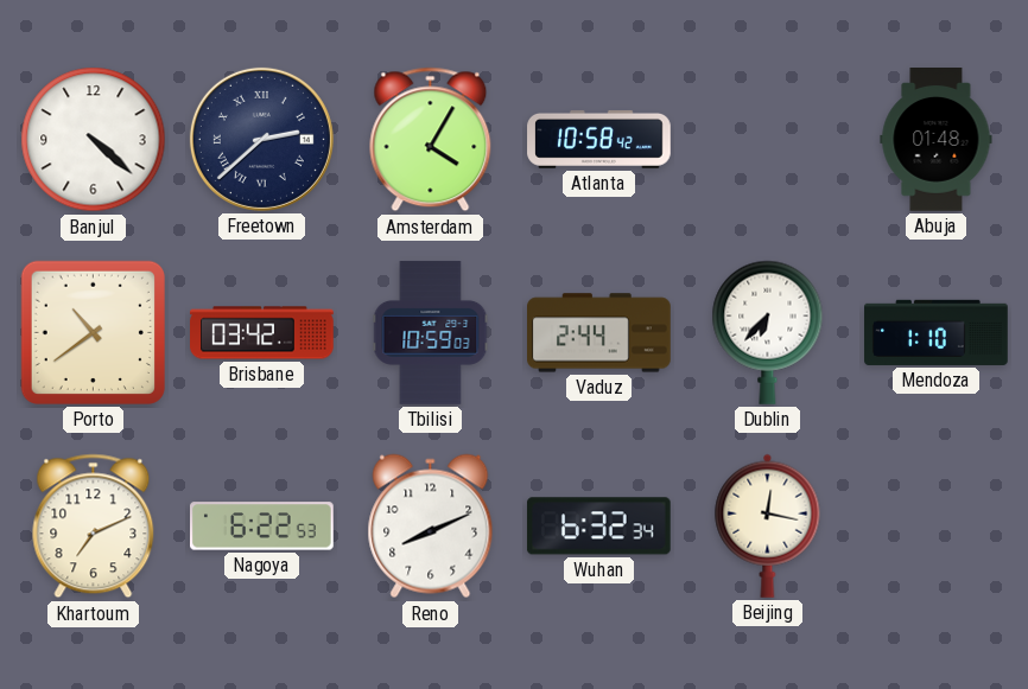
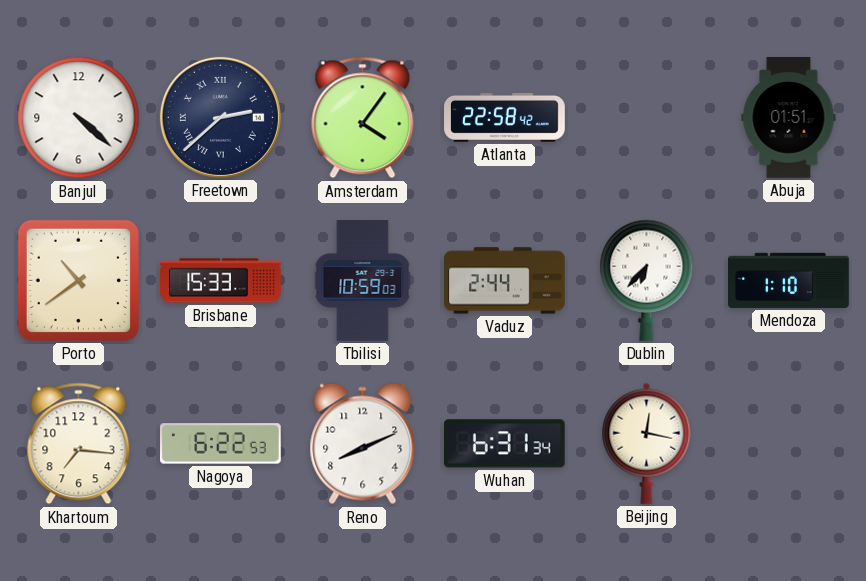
Amsterdam: 4:05 -> 4:06 (363, 118)
Atlanta: 10:58 -> 22:58 (505, 117)
Abuja: 01:48 -> 01:51 (789, 118)
Brisbane: 03:42 -> 15:33 (221, 281)
Khartoum: 7:11 -> 7:16 (79, 444)
Wuhan: 6:32 -> 6:31 (504, 444)
